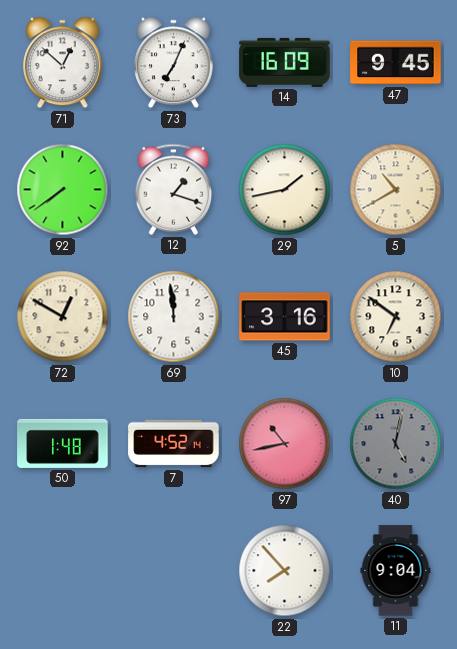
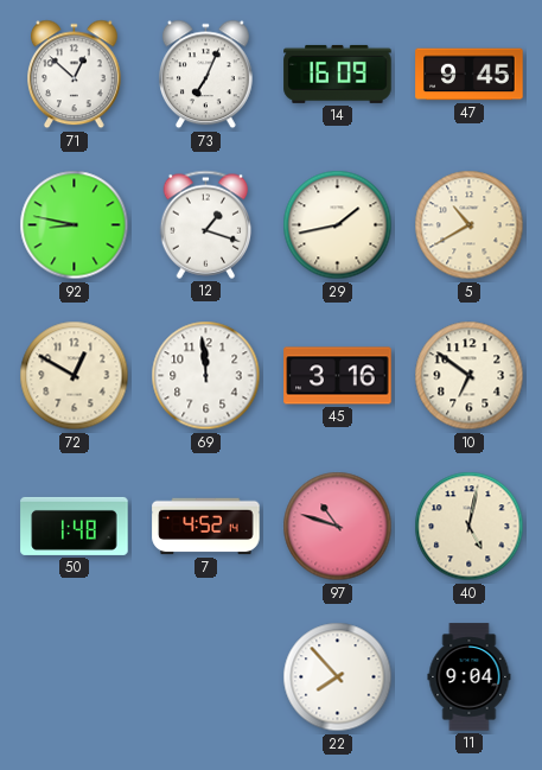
92: 7:39 -> 8:47 (75, 225)
97: 10:43 -> 10:48 (338, 527)
40 dial: grey -> cream (470, 527)
